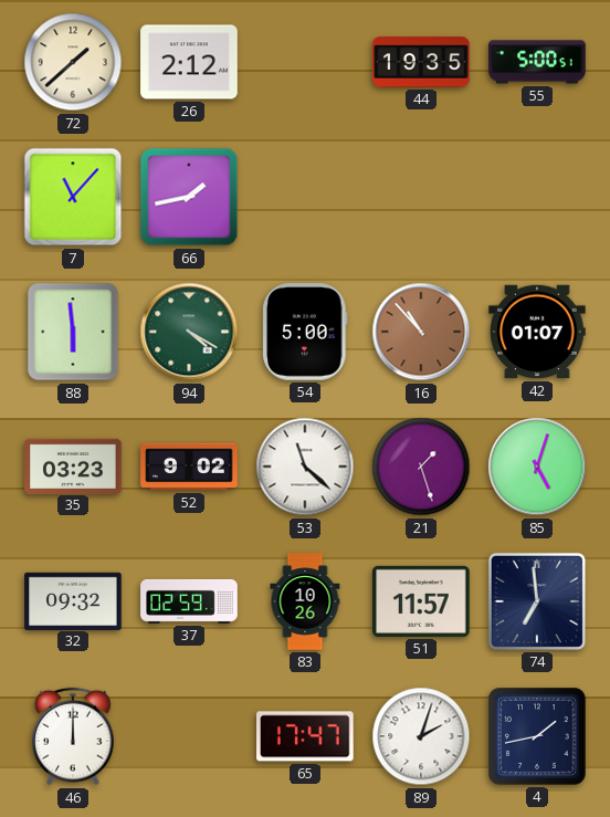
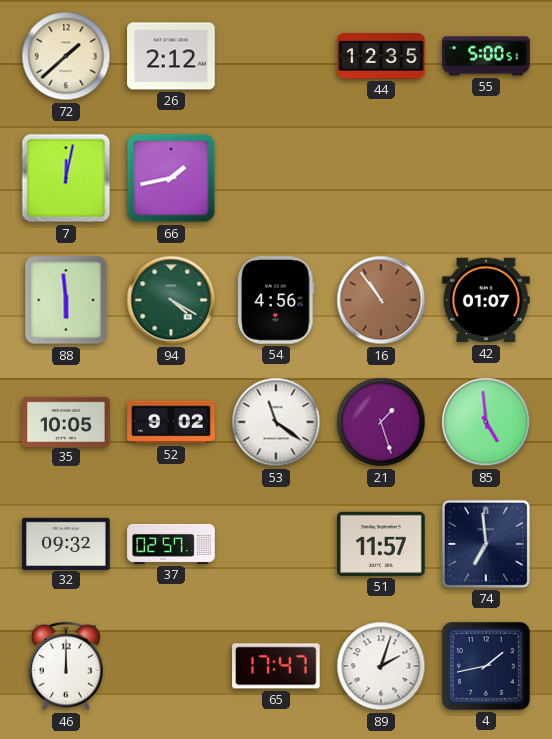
44: 19:35 -> 12:35 (381, 56)
7: 11:07 -> 12:02 (66, 178)
54: 5:00 -> 4:56 (276, 300)
16: 10:53 -> 10:54 (381, 300)
35: 03:23 -> 10:05 (66, 421)
53: 11:22 -> 11:21 (276, 422)
85: 5:03 -> 4:59 (486, 422)
37: 02:59 -> 02:57 (171, 544)
83: 10:26 -> none (305, 601)
